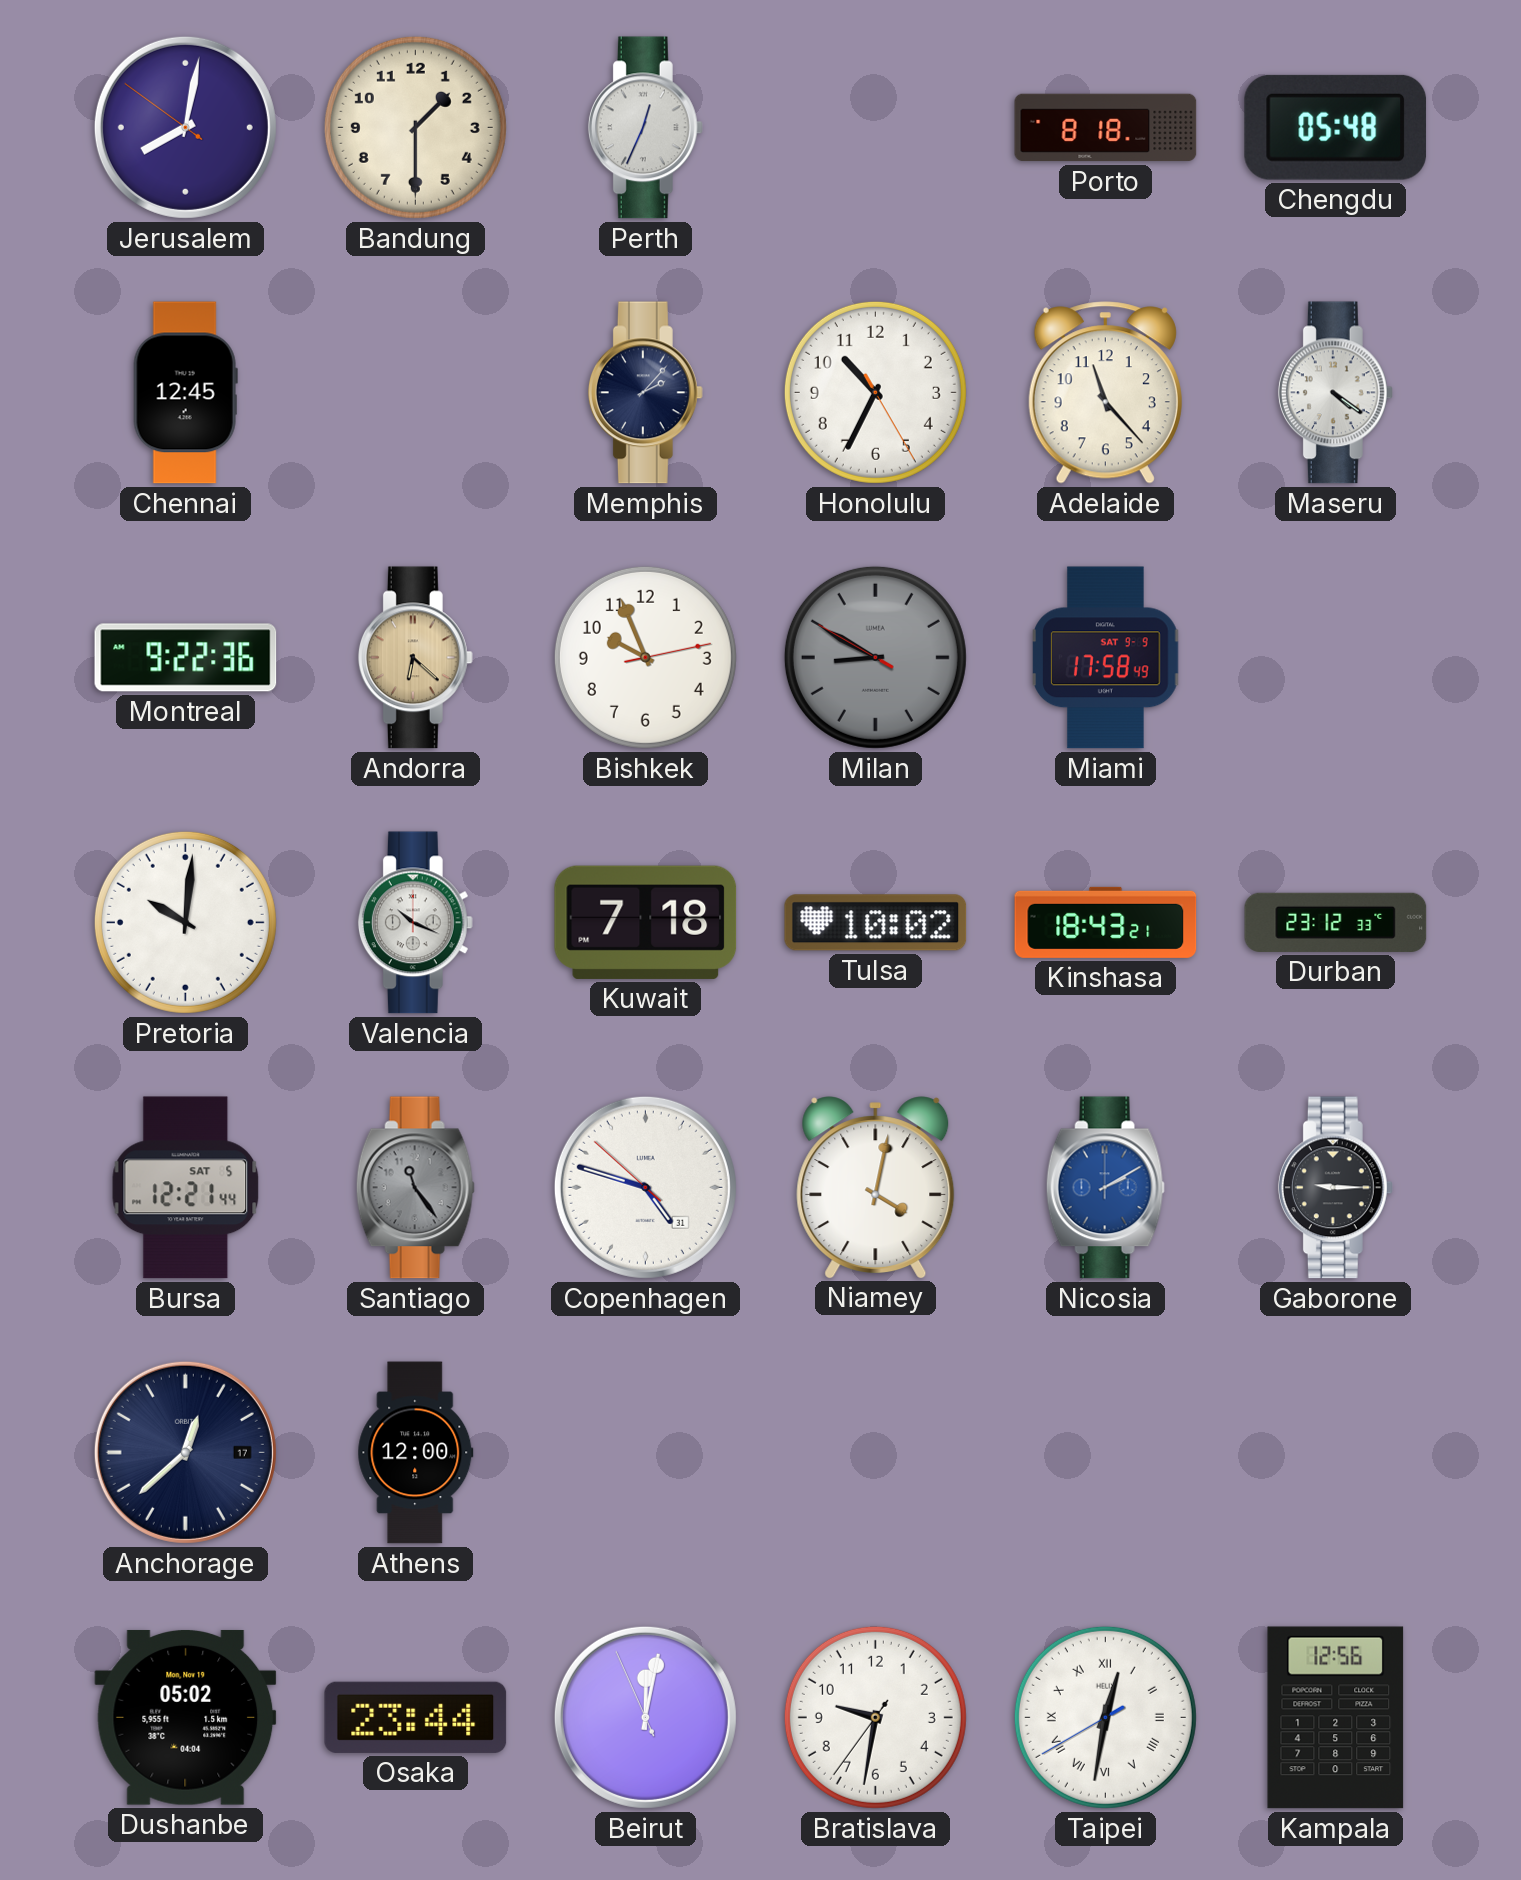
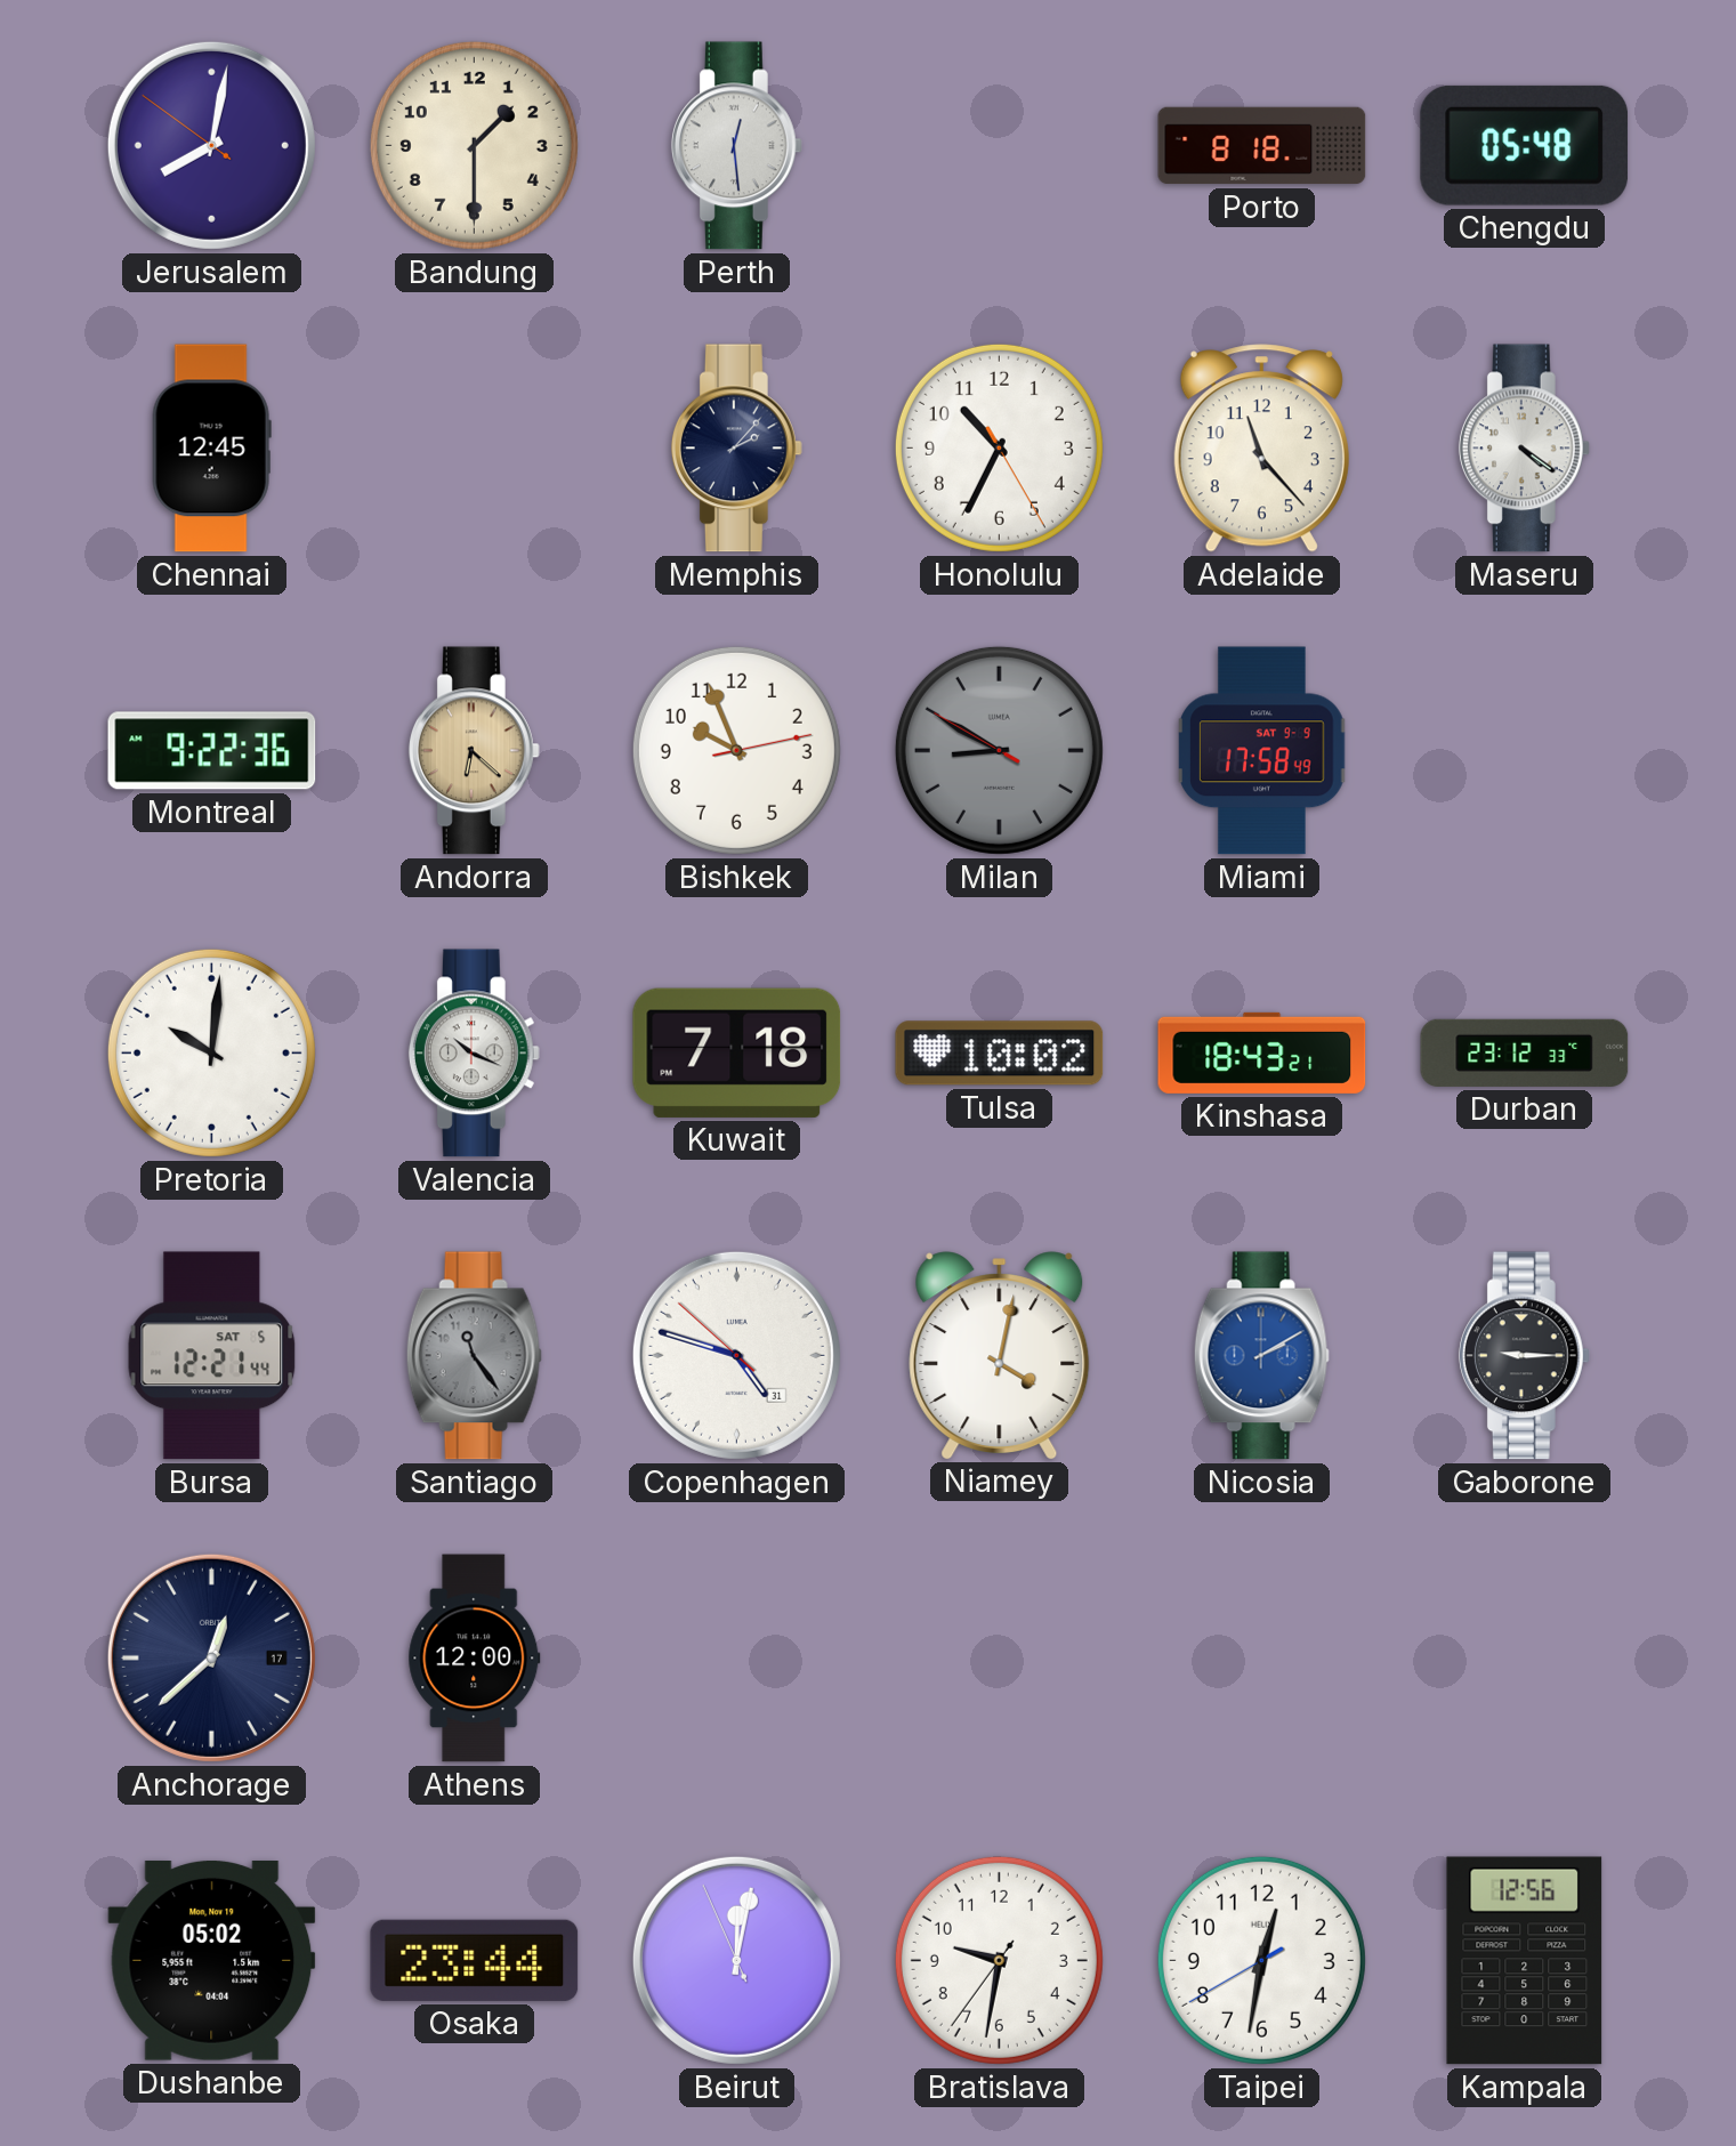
Perth: 12:34 -> 12:29 (736, 146)
Taipei numerals: Roman -> Arabic (1261, 1960)
